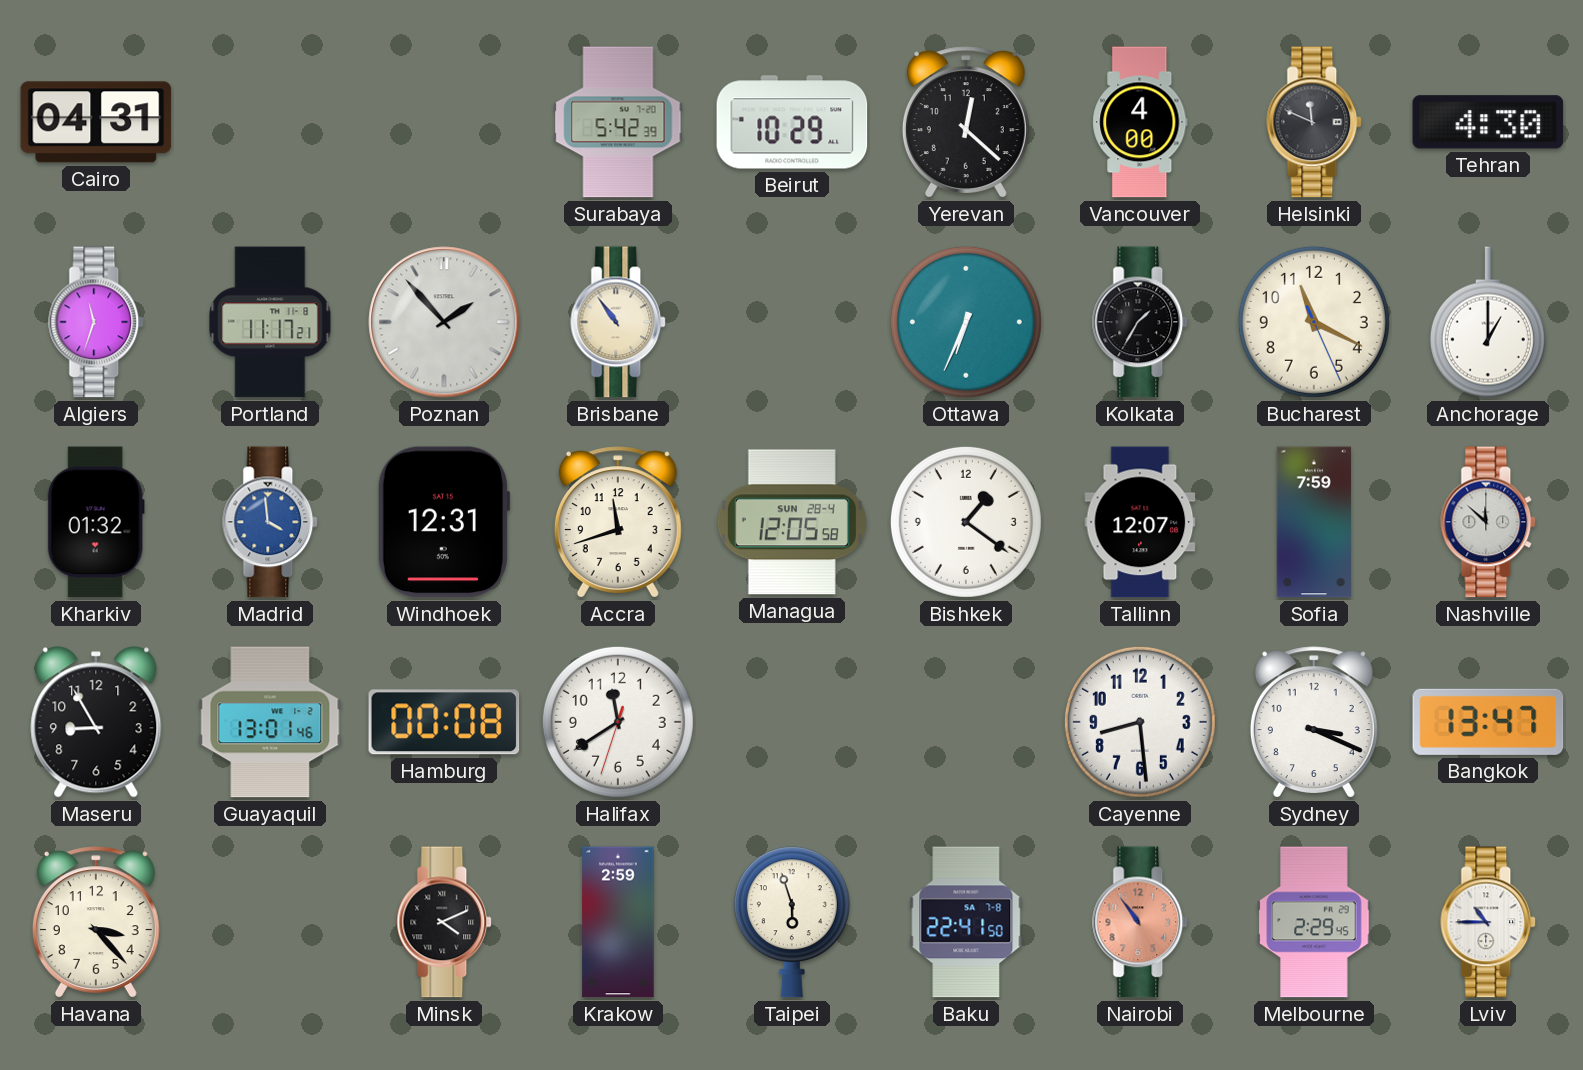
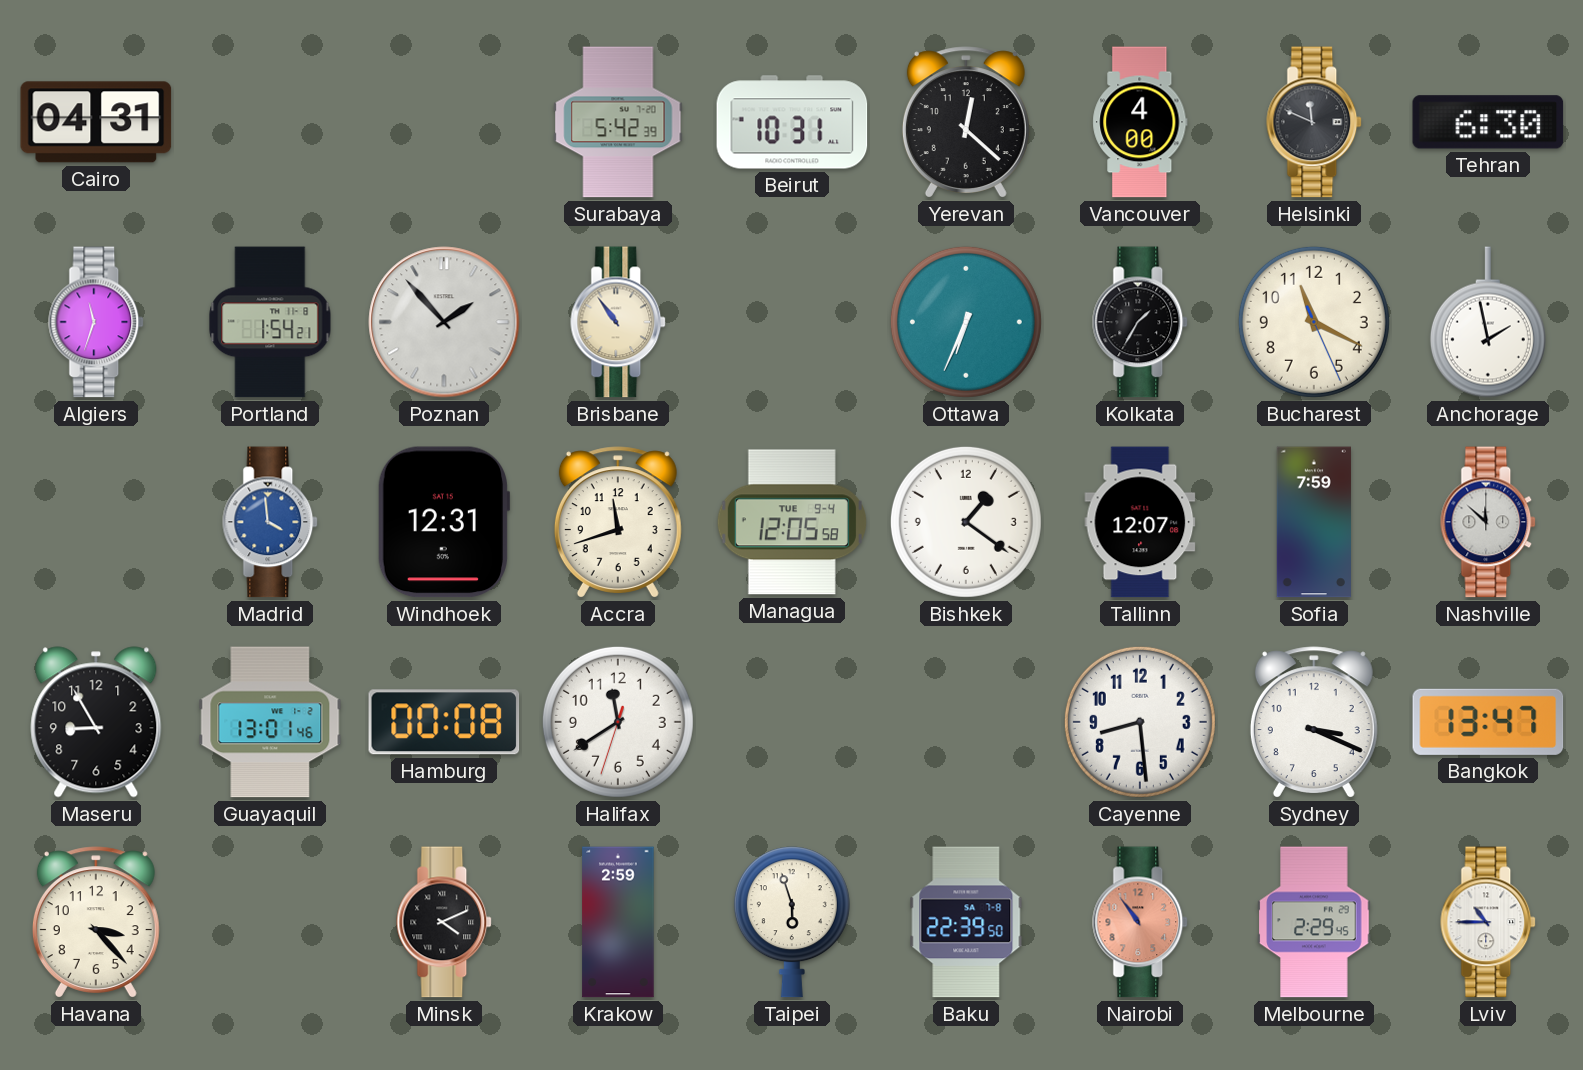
Beirut: 10:29 -> 10:31 (792, 122)
Tehran: 4:30 -> 6:30 (1488, 122)
Portland: 11:17 -> 1:54 (270, 322)
Anchorage: 1:00 -> 1:58 (1488, 322)
Kharkiv: 01:32 -> none (96, 522)
Managua date: SUN 28-4 -> TUE 9-4 (792, 522)
Baku: 22:41 -> 22:39 (966, 922)
